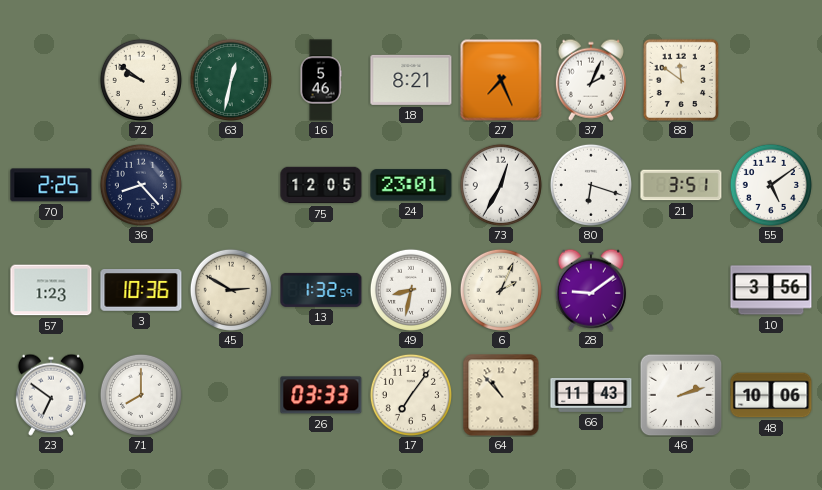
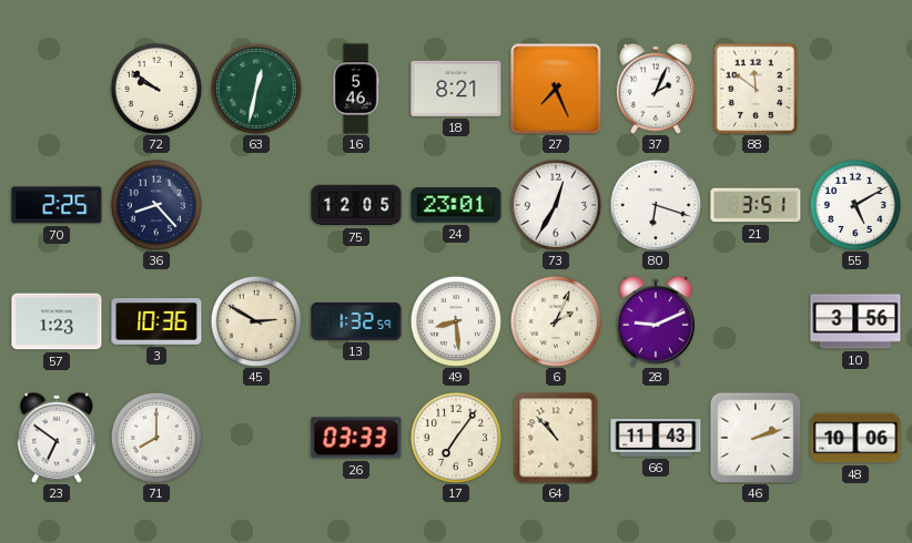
55: 5:09 -> 5:10 (855, 205)
49: 8:32 -> 8:29 (456, 321)
28: 9:09 -> 9:11 (656, 321)
